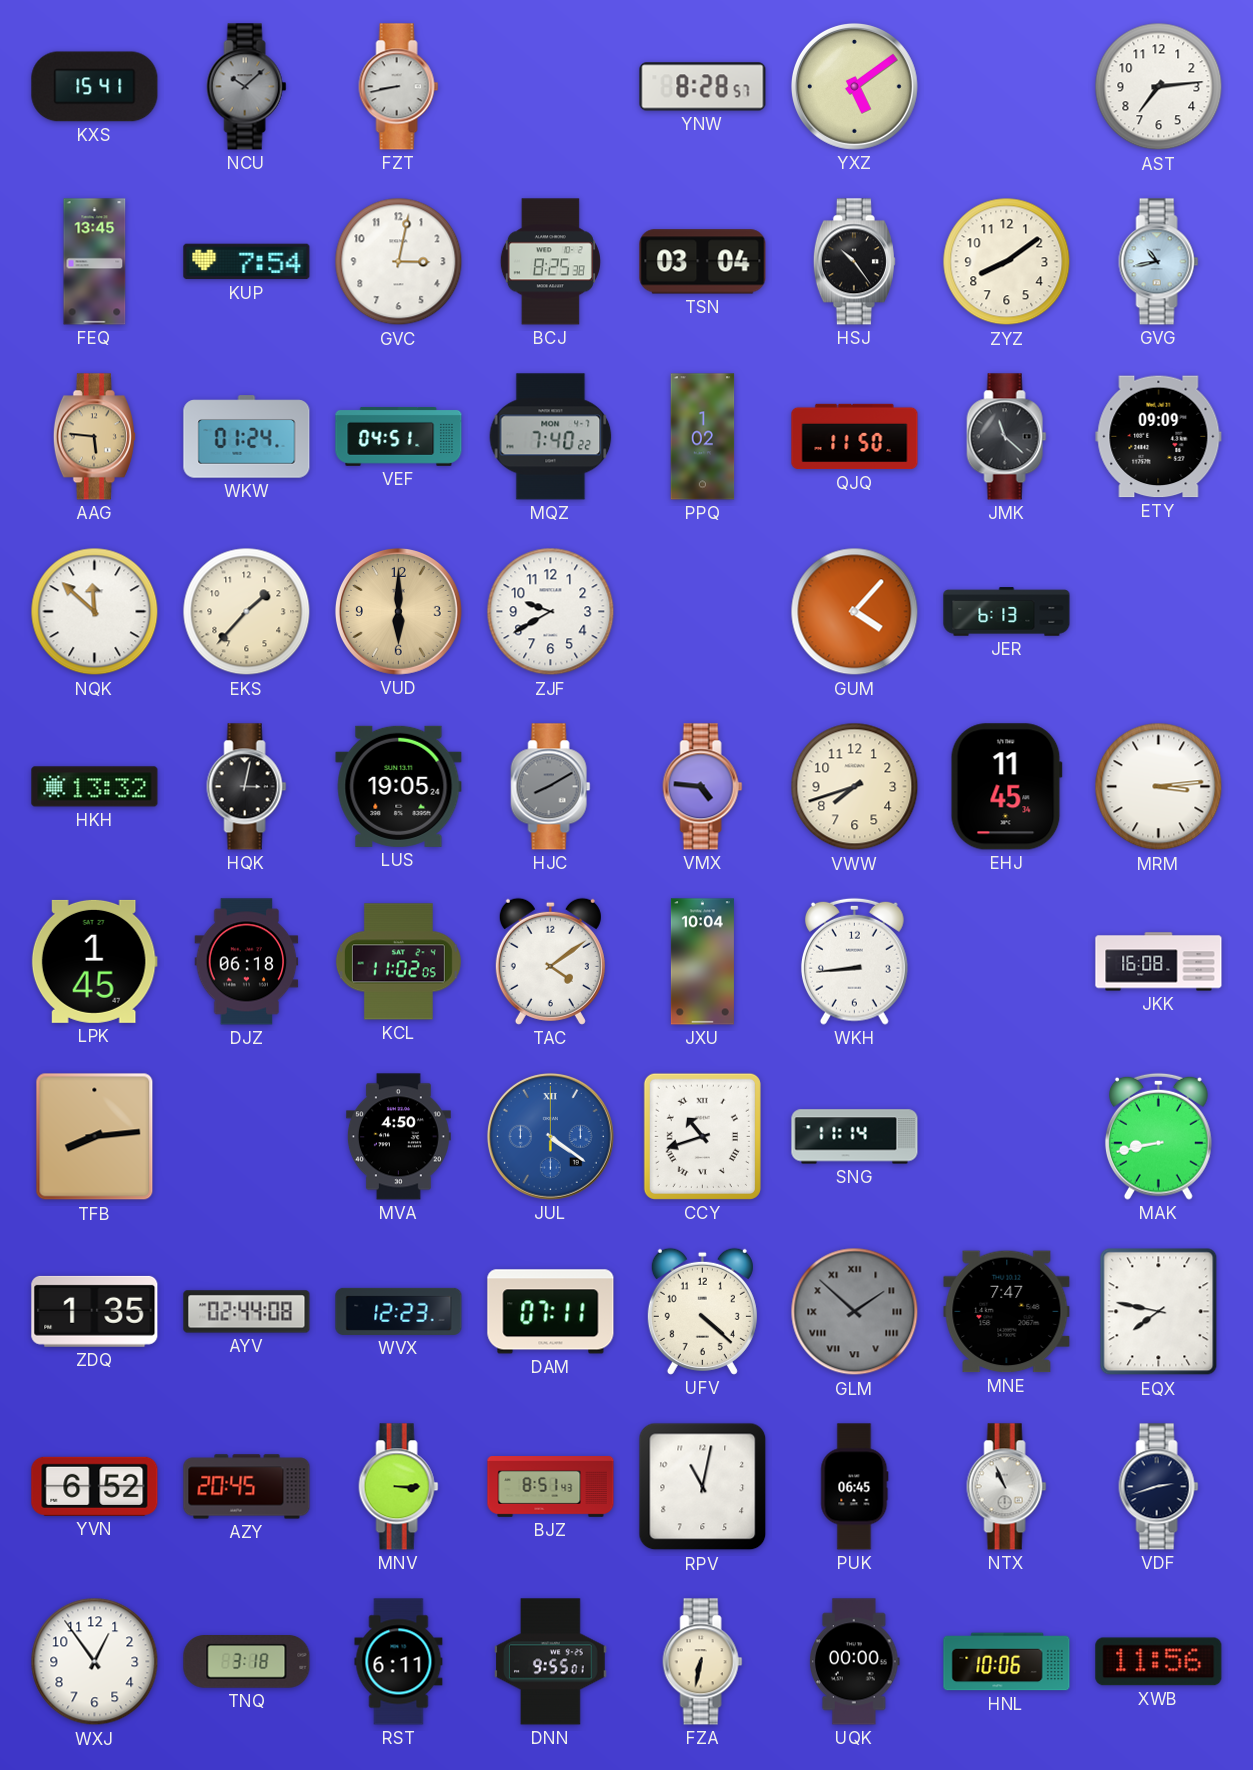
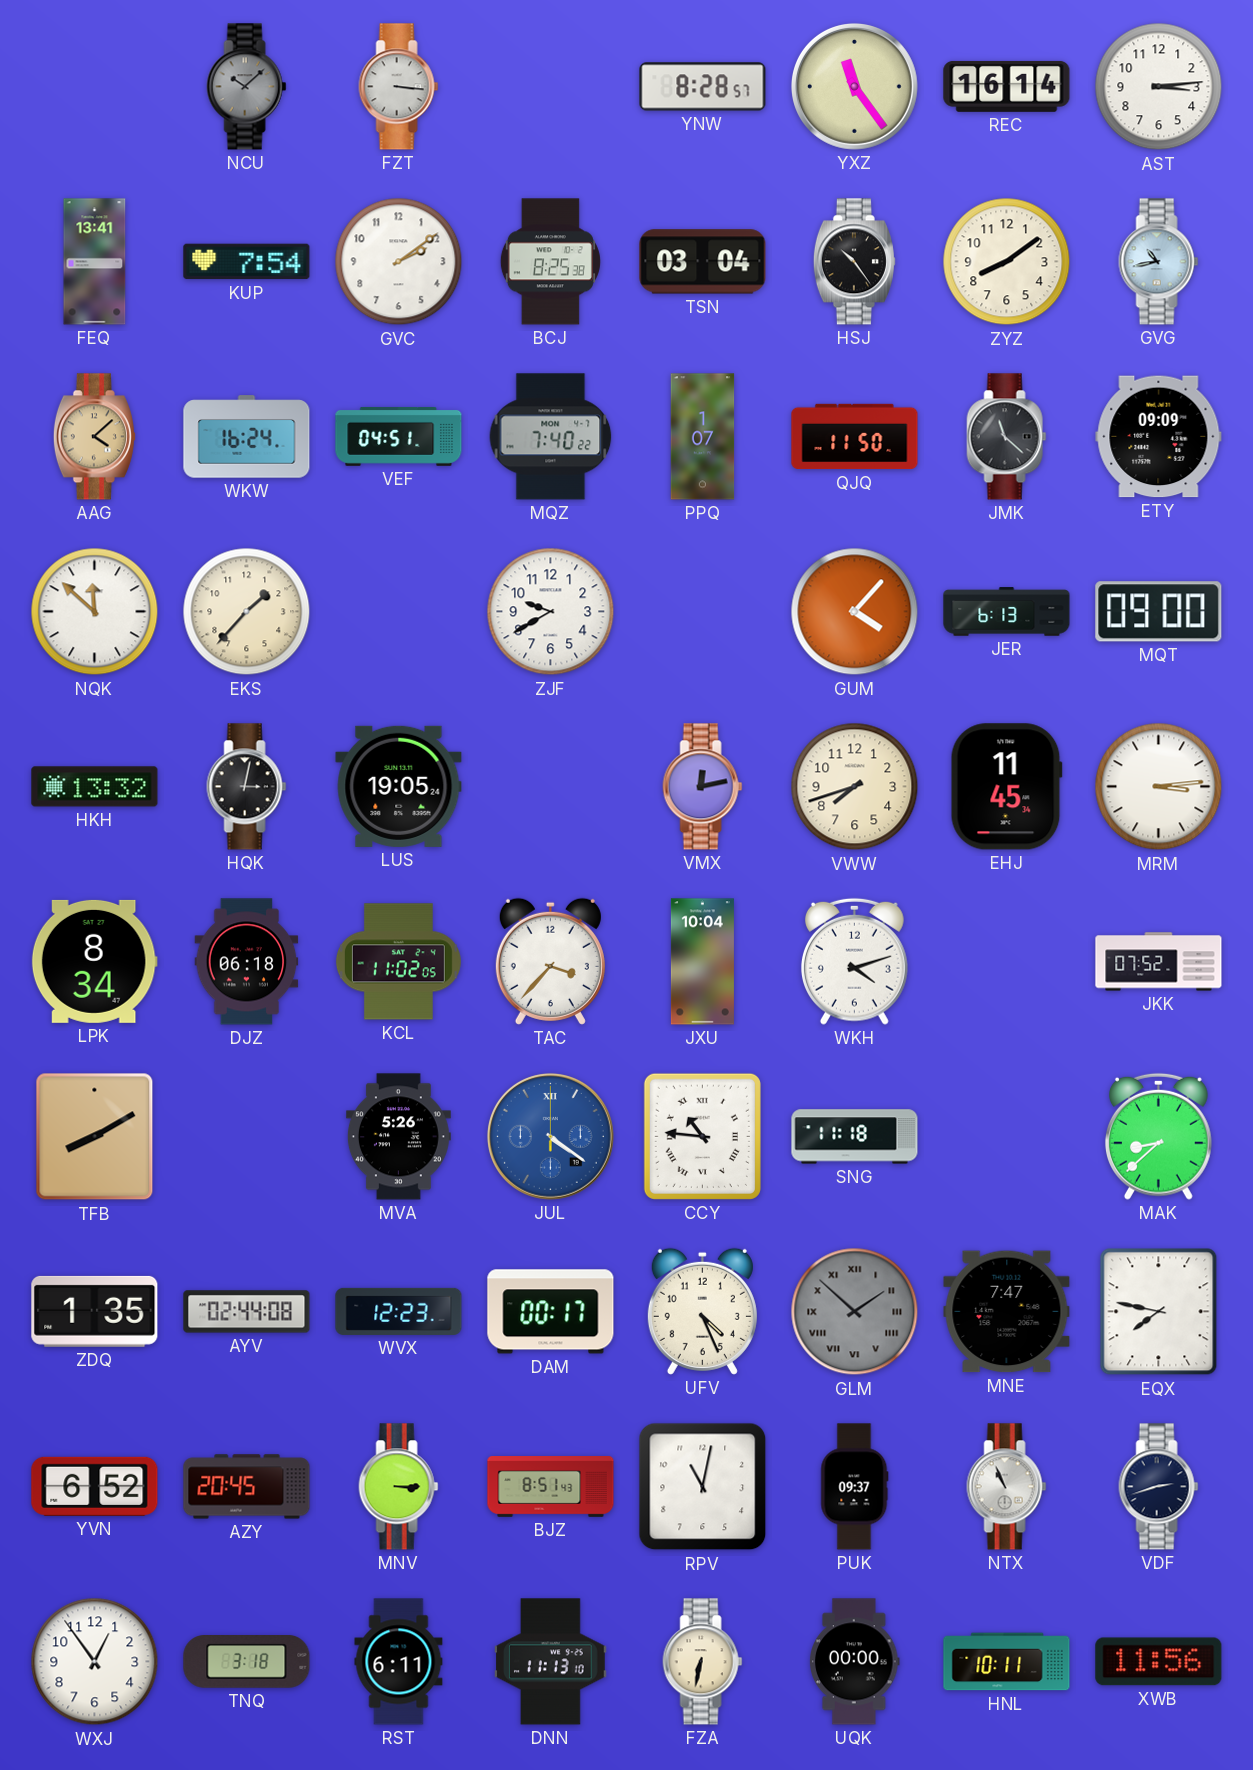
KXS: 15:41 -> none (95, 87)
FZT: 8:43 -> 3:16 (399, 87)
YXZ: 5:09 -> 11:24 (854, 86)
REC: none -> 16:14 (1007, 86)
AST: 7:14 -> 3:14 (1159, 87)
FEQ: 13:45 -> 13:41 (95, 262)
GVC: 3:02 -> 2:09 (399, 262)
AAG: 5:46 -> 4:08 (94, 437)
WKW: 01:24 -> 16:24 (247, 437)
PPQ: 1:02 -> 1:07 (703, 437)
VUD: 6:00 -> none (398, 611)
MQT: none -> 09:00 (1159, 612)
HJC: 8:10 -> none (551, 787)
VMX: 4:46 -> 12:13 (703, 787)
LPK: 1:45 -> 8:34 (94, 961)
TAC: 4:09 -> 3:37 (550, 961)
WKH: 8:44 -> 4:12 (854, 961)
JKK: 16:08 -> 07:52 (1159, 962)
TFB: 8:14 -> 8:10 (95, 1137)
MVA: 4:50 -> 5:26 (398, 1137)
CCY: 10:42 -> 10:46 (702, 1136)
SNG: 11:14 -> 11:18 (855, 1137)
MAK: 8:43 -> 8:38 (1158, 1136)
DAM: 07:11 -> 00:17 (551, 1312)
UFV: 4:22 -> 4:26 (702, 1311)
PUK: 06:45 -> 09:37 (855, 1487)
DNN: 9:55 -> 11:13 (551, 1662)
HNL: 10:06 -> 10:11 (1007, 1662)
